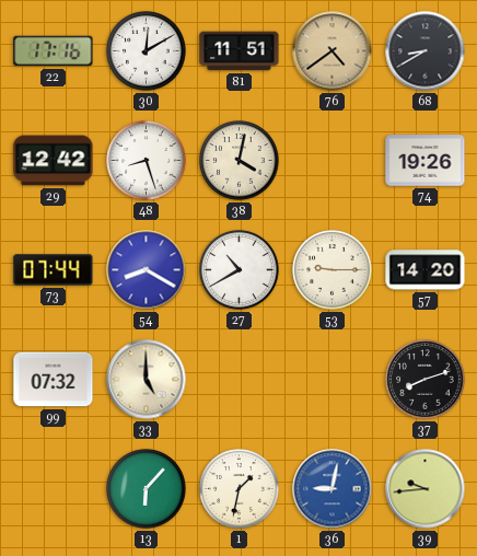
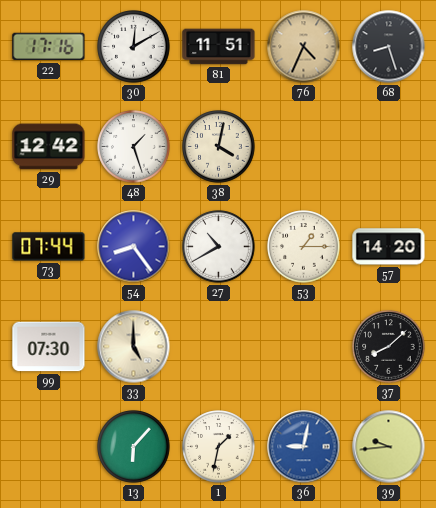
76: 4:39 -> 4:34 (304, 47)
68: 8:40 -> 8:27 (389, 47)
48: 8:27 -> 1:27 (134, 147)
74: 19:26 -> none (426, 161)
54: 8:20 -> 8:24 (134, 247)
53: 9:15 -> 1:15 (304, 247)
99: 07:32 -> 07:30 (49, 347)
37: 8:12 -> 8:08 (389, 347)
